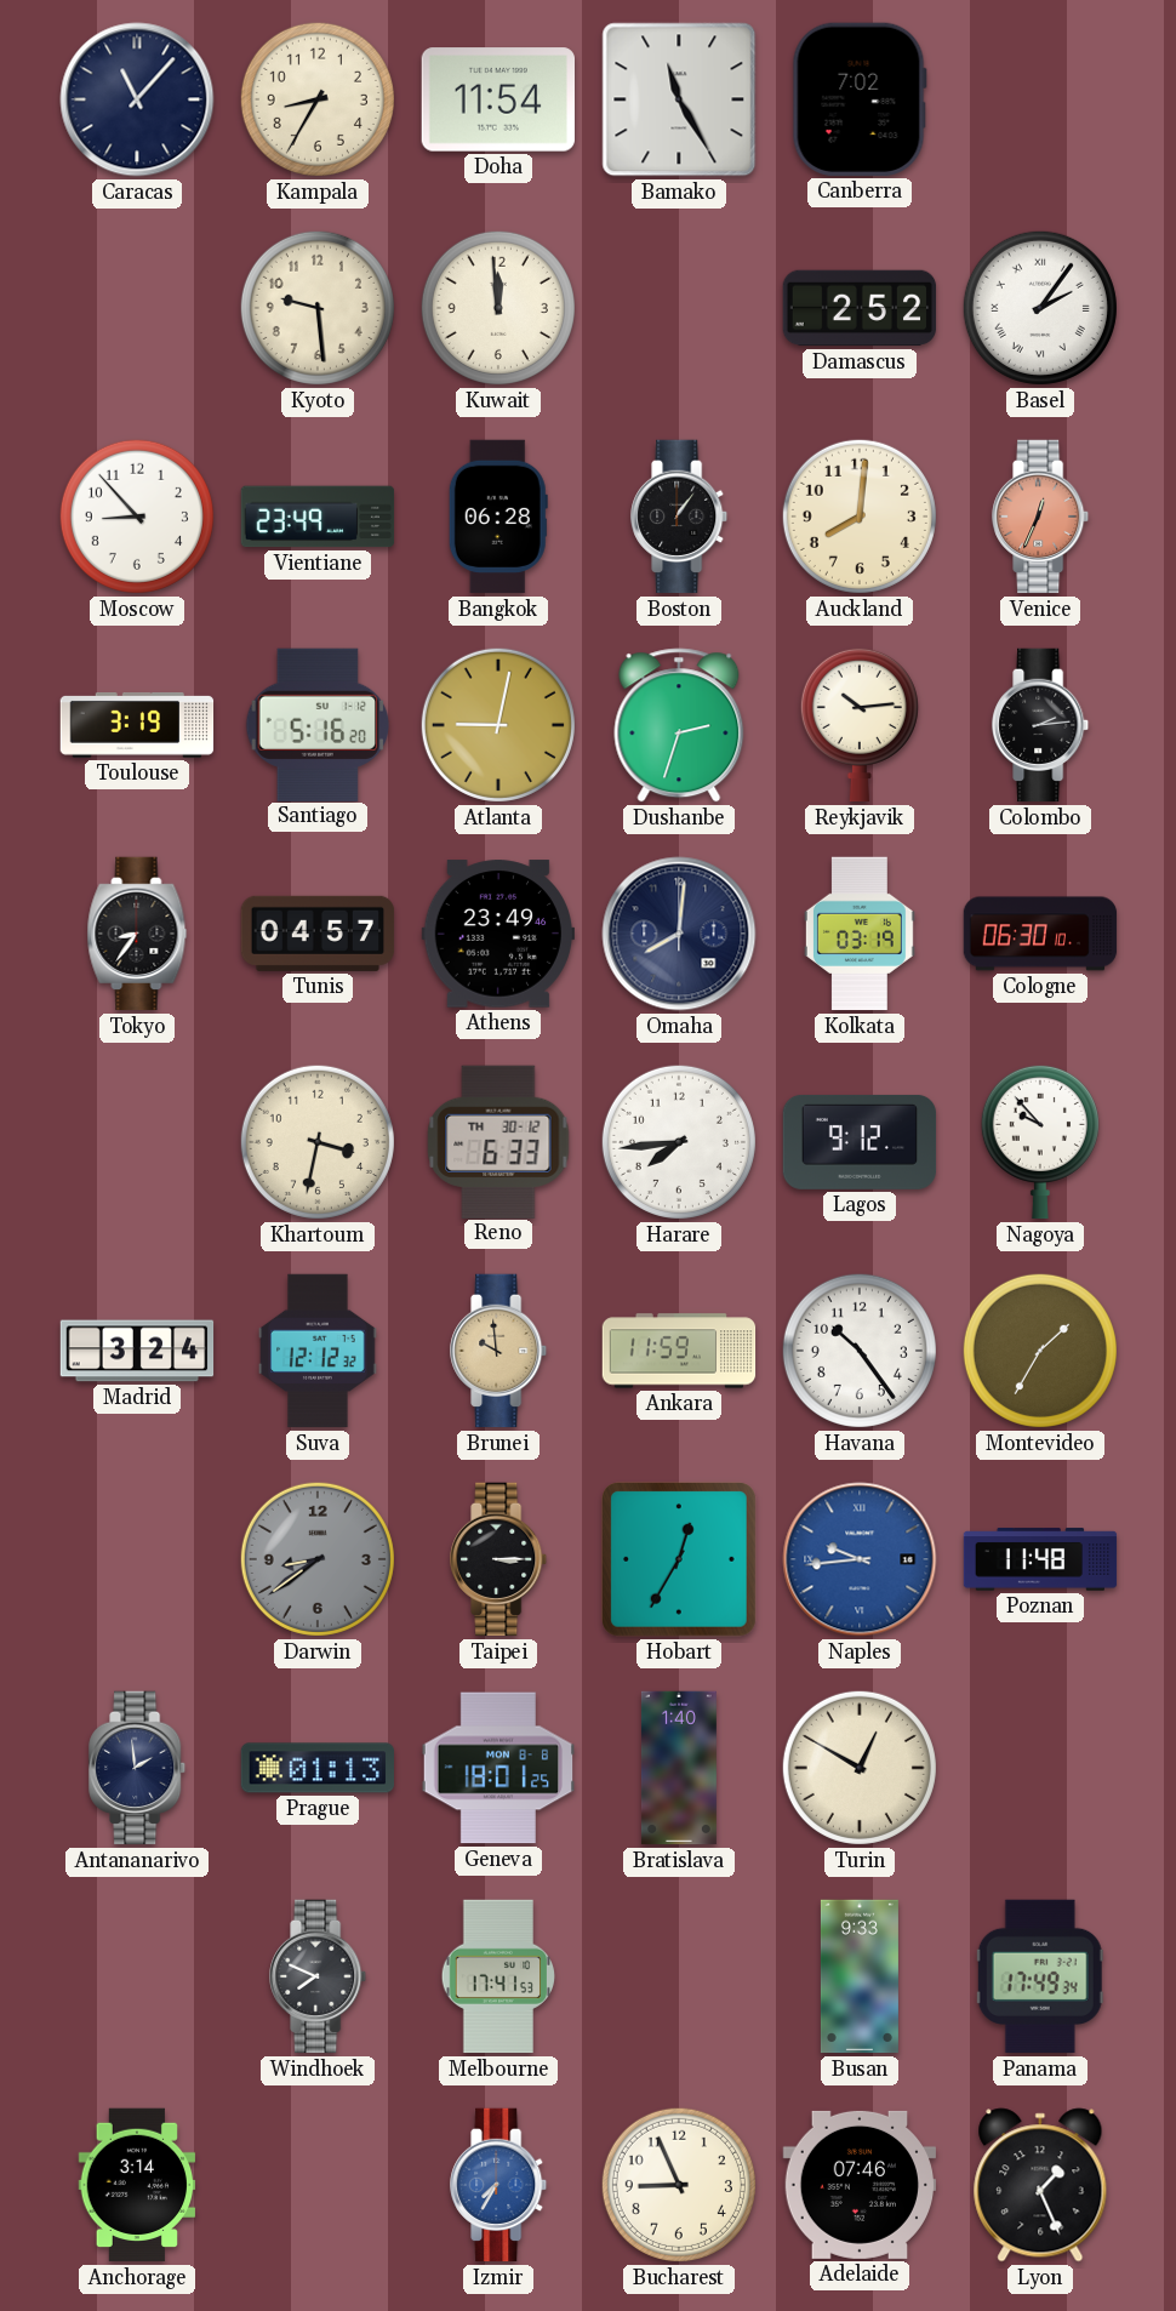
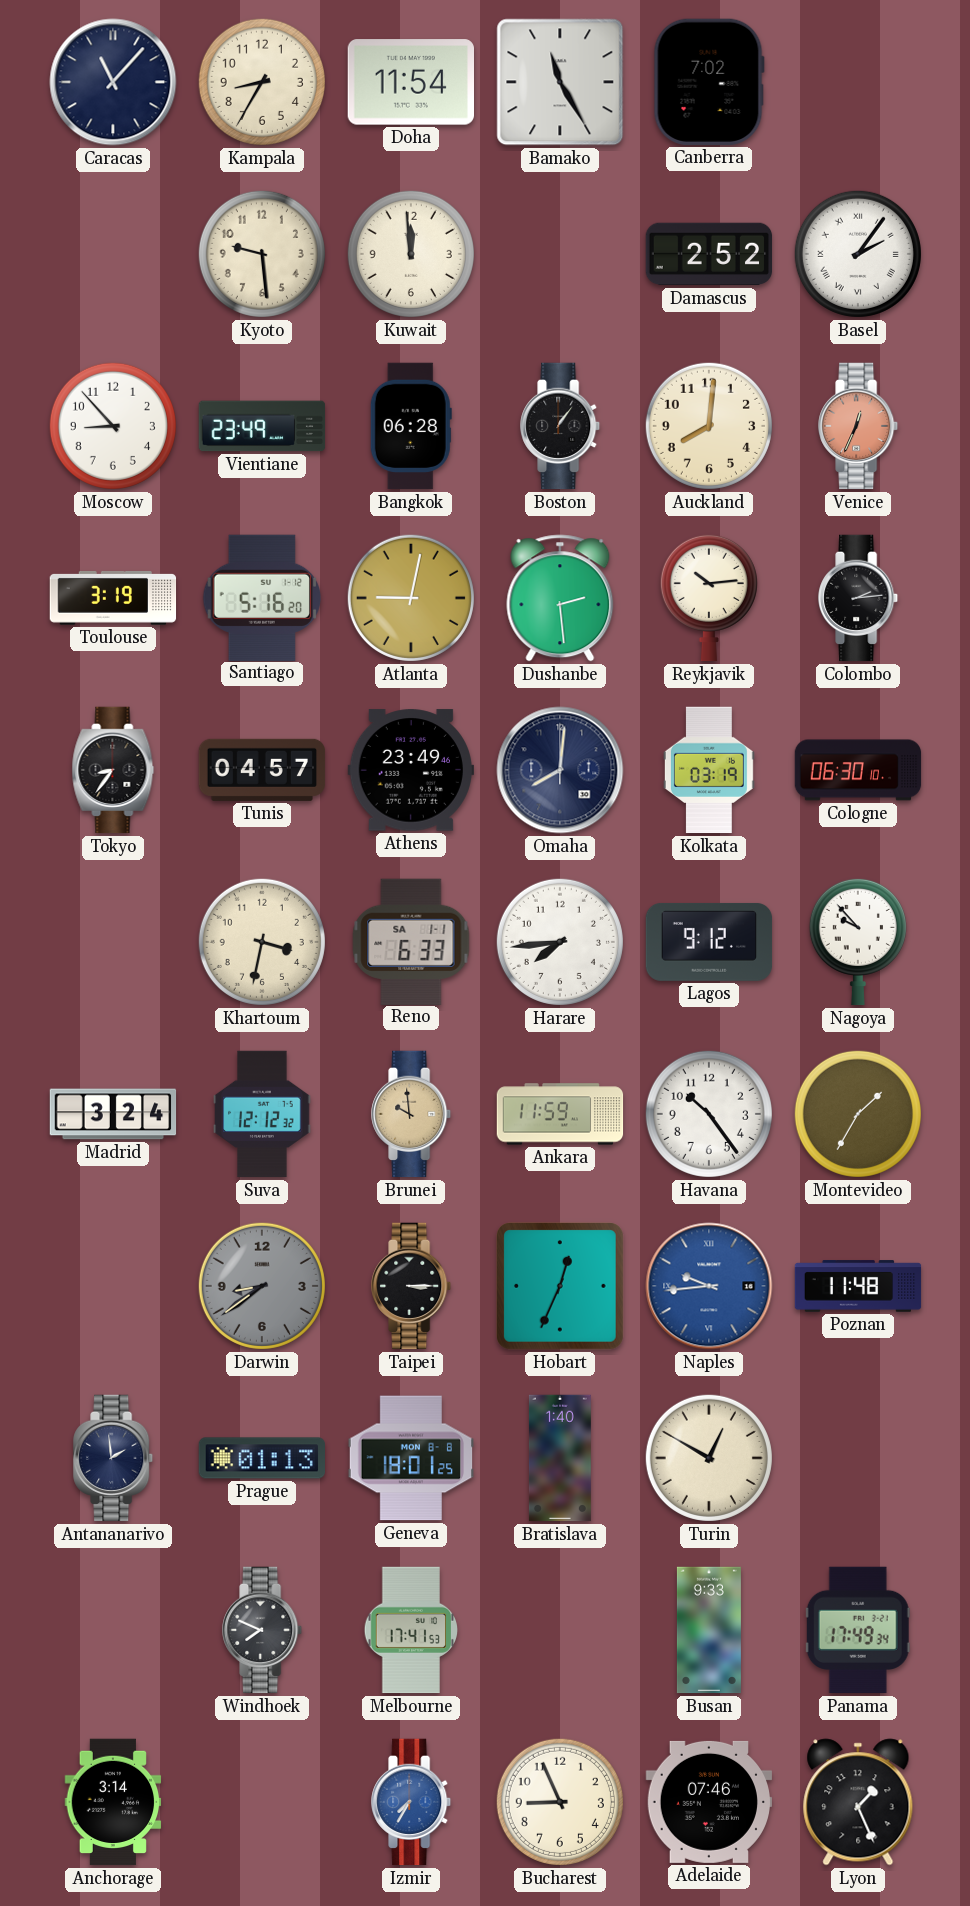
Dushanbe: 2:33 -> 2:29 (560, 598)
Reno date: TH 30-12 -> SA 1-1 (411, 941)
Hobart: 12:35 -> 12:34 (560, 1286)
